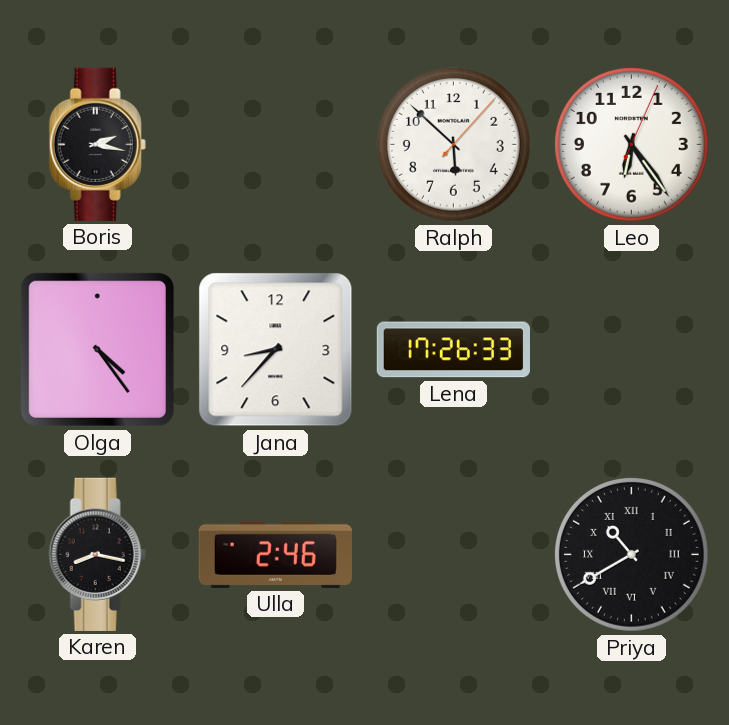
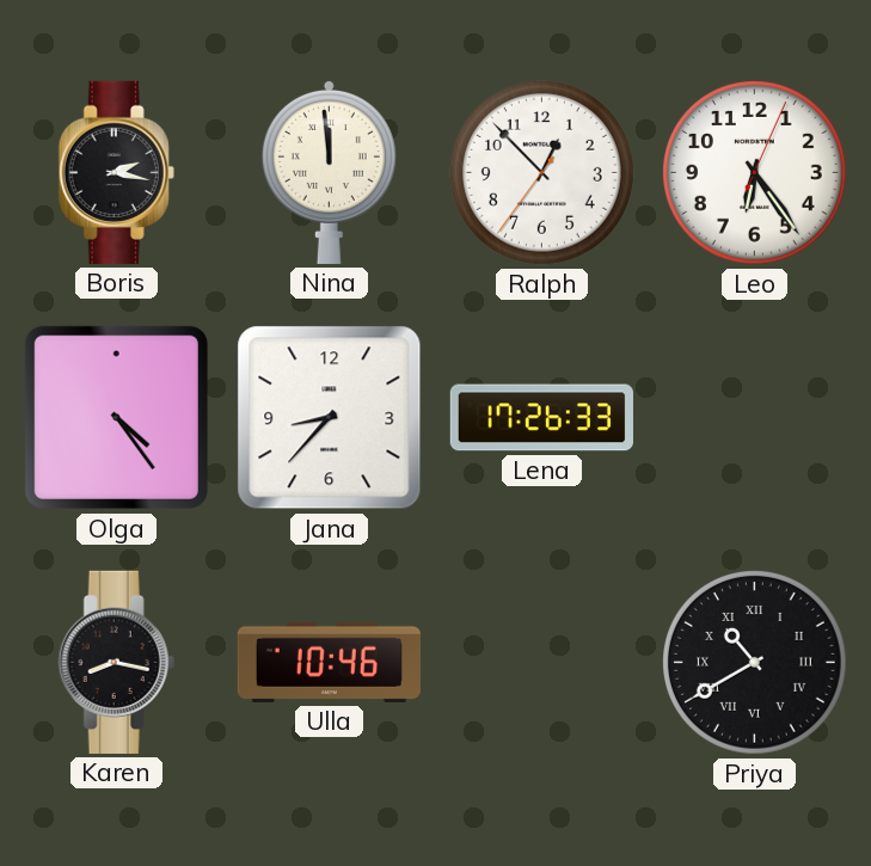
Nina: none -> 11:59 (329, 172)
Ralph: 5:52 -> 12:52 (541, 172)
Ulla: 2:46 -> 10:46 (329, 662)
